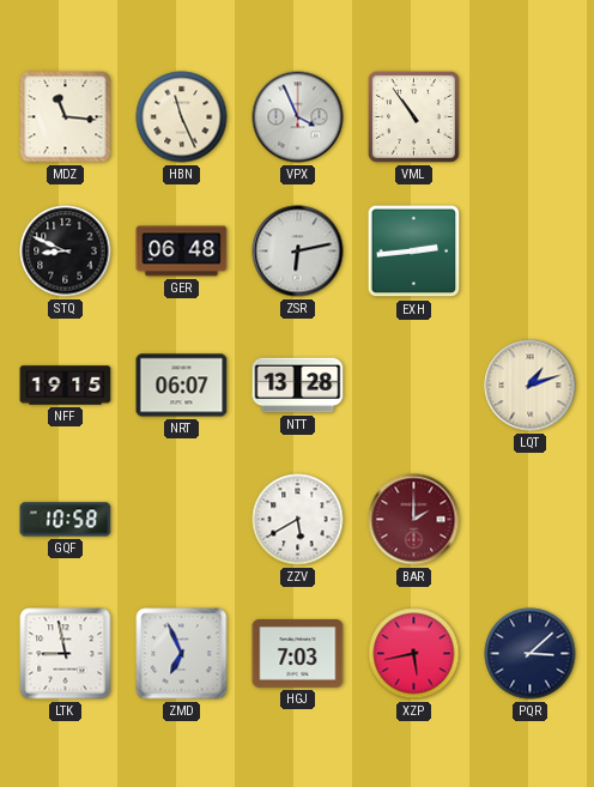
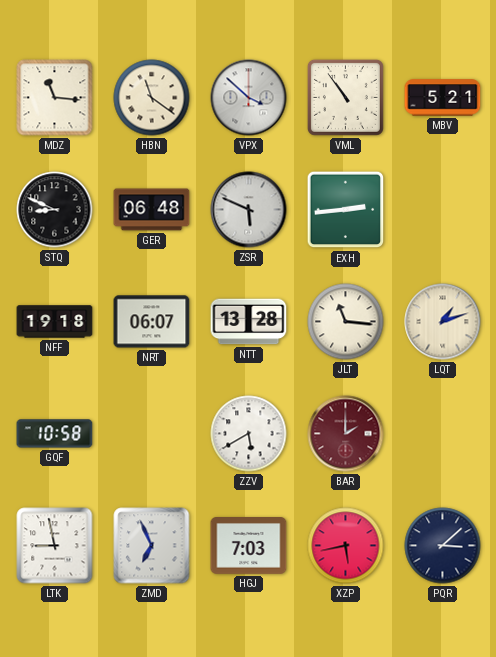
HBN: 11:26 -> 11:21 (152, 98)
VPX: 3:56 -> 3:52 (249, 98)
MBV: none -> 5:21 (443, 98)
ZSR: 6:13 -> 5:49 (249, 210)
NFF: 19:15 -> 19:18 (55, 322)
JLT: none -> 11:16 (346, 322)
